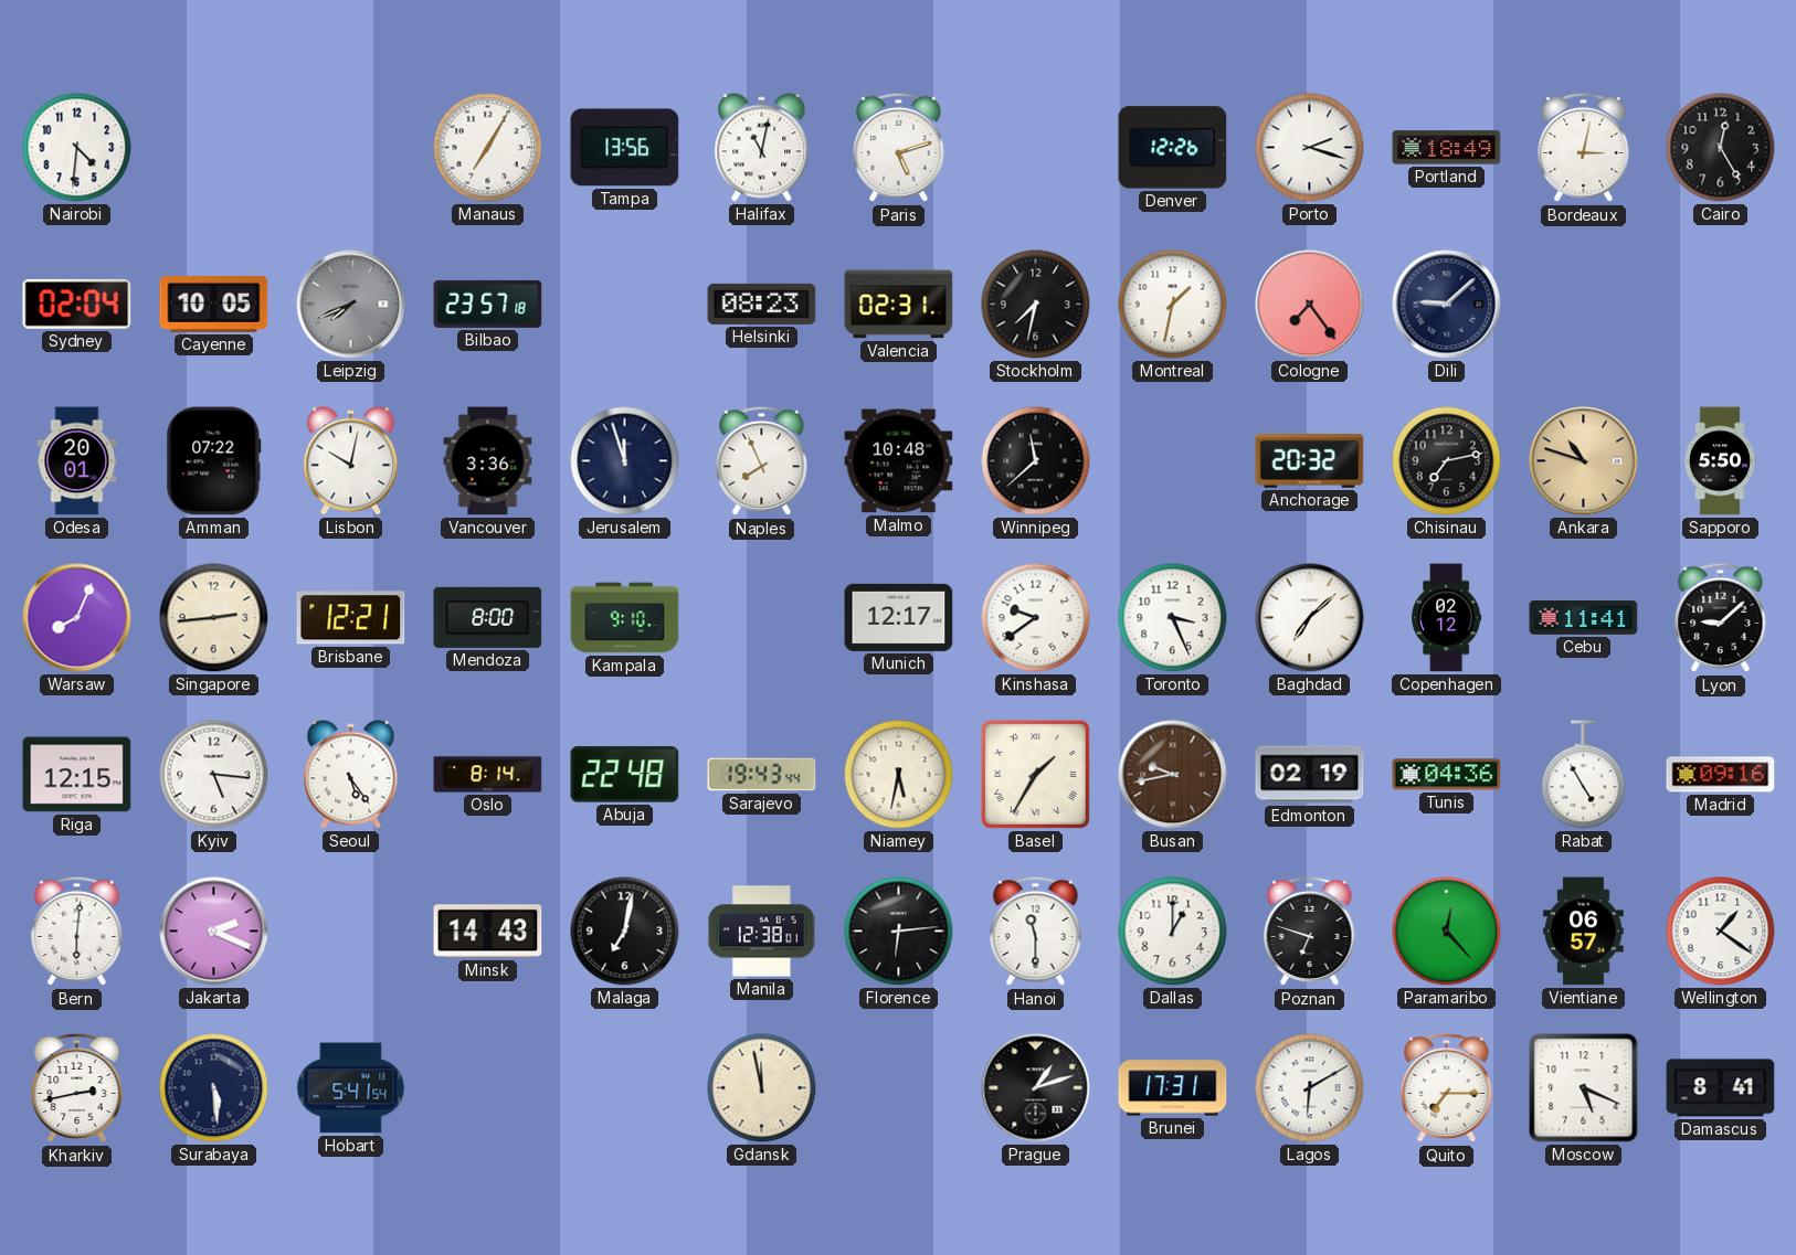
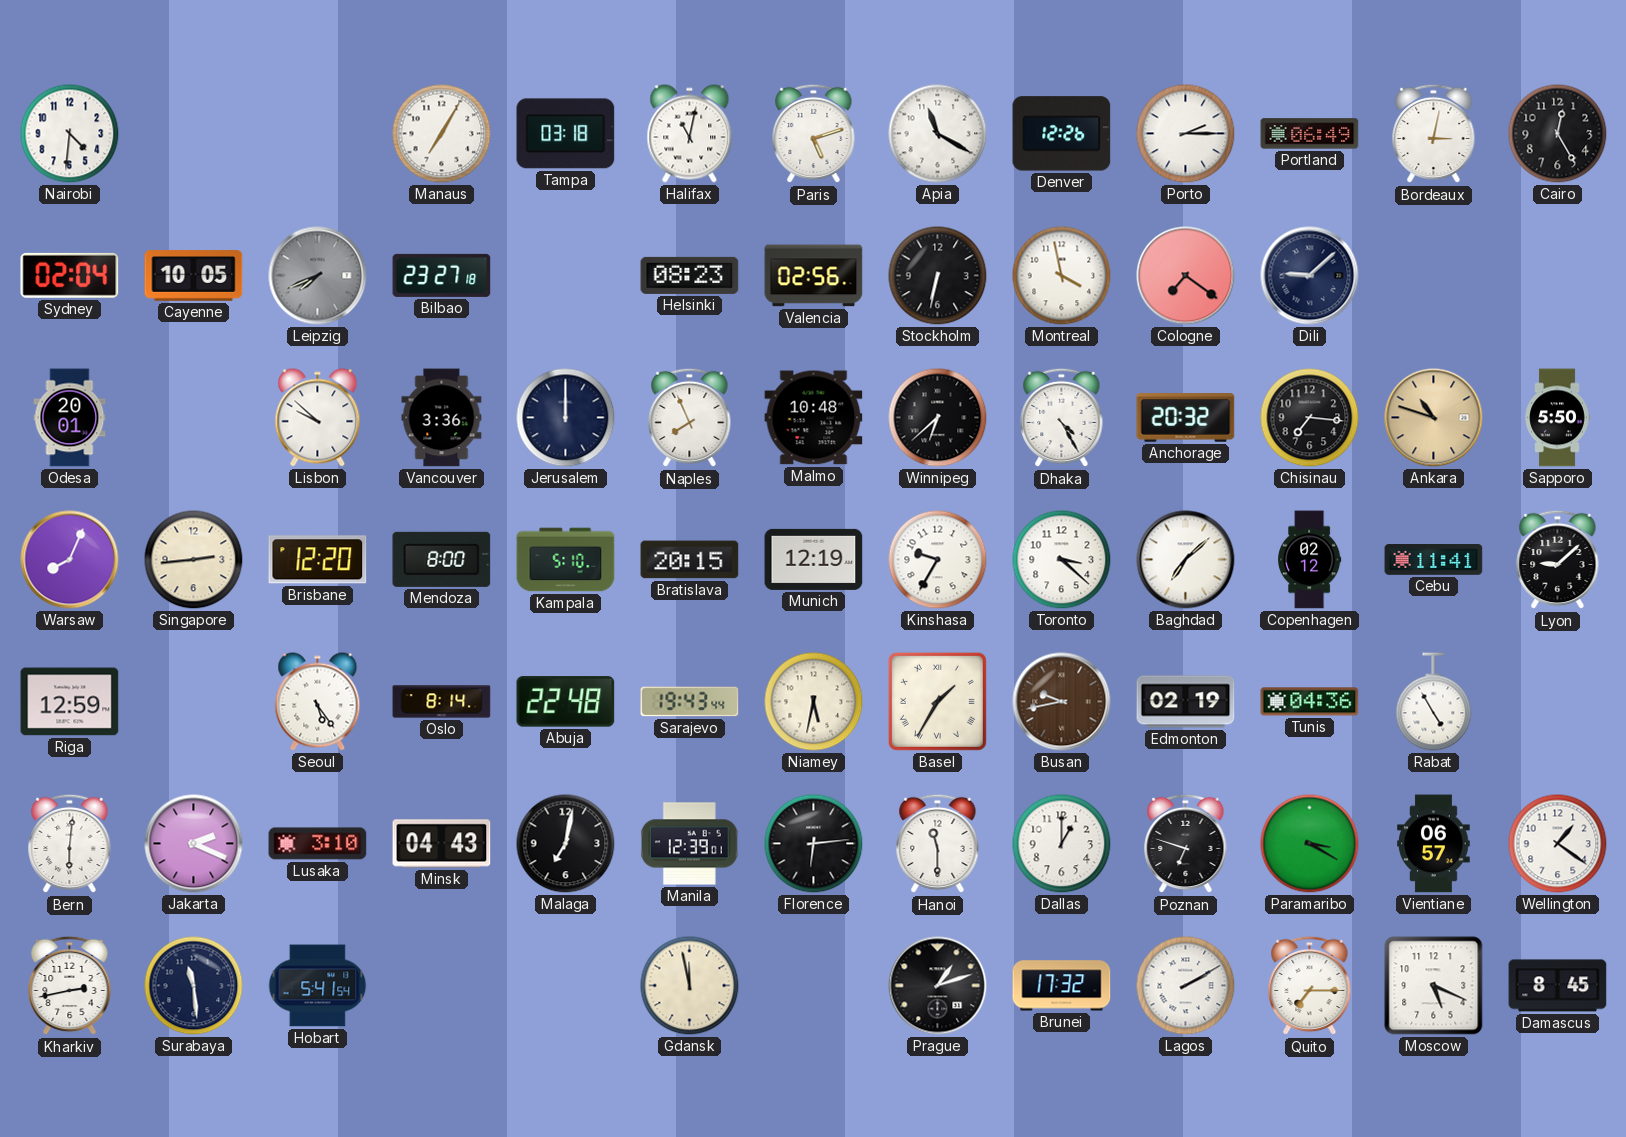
Tampa: 13:56 -> 03:18 (566, 134)
Apia: none -> 11:20 (938, 134)
Porto: 2:18 -> 2:15 (1186, 134)
Portland: 18:49 -> 06:49 (1310, 134)
Bilbao: 23:57 -> 23:27 (442, 275)
Valencia: 02:31 -> 02:56 (814, 276)
Stockholm: 7:32 -> 6:32 (938, 276)
Montreal: 1:32 -> 3:58 (1062, 276)
Cologne: 7:24 -> 7:21 (1186, 276)
Amman: 07:22 -> none (214, 461)
Lisbon: 10:02 -> 9:52 (318, 418)
Jerusalem: 11:57 -> 12:00 (566, 418)
Winnipeg: 11:38 -> 6:38 (938, 418)
Dhaka: none -> 4:25 (1062, 418)
Chisinau: 7:13 -> 7:16 (1310, 418)
Brisbane: 12:21 -> 12:20 (318, 560)
Kampala: 9:10 -> 5:10 (566, 560)
Bratislava: none -> 20:15 (690, 560)
Munich: 12:17 -> 12:19 (814, 559)
Kinshasa: 9:39 -> 9:35 (938, 560)
Toronto: 3:26 -> 3:22 (1062, 560)
Riga: 12:15 -> 12:59 (70, 702)
Kyiv: 5:16 -> none (214, 775)
Madrid: 09:16 -> none (1721, 775)
Lusaka: none -> 3:10 (318, 844)
Minsk: 14:43 -> 04:43 (442, 844)
Manila: 12:38 -> 12:39 (690, 844)
Paramaribo: 12:23 -> 3:20 (1310, 844)
Surabaya: 5:29 -> 11:29 (194, 986)
Brunei: 17:31 -> 17:32 (1062, 986)
Lagos: 6:10 -> 2:10 (1186, 986)
Damascus: 8:41 -> 8:45 (1558, 986)
